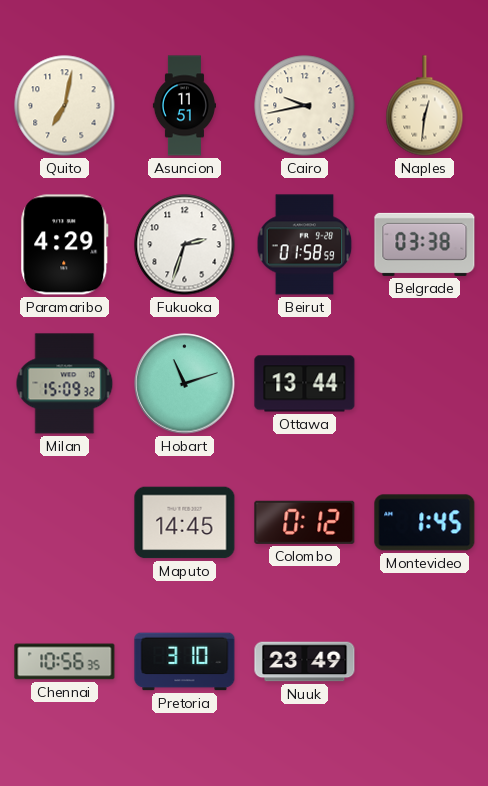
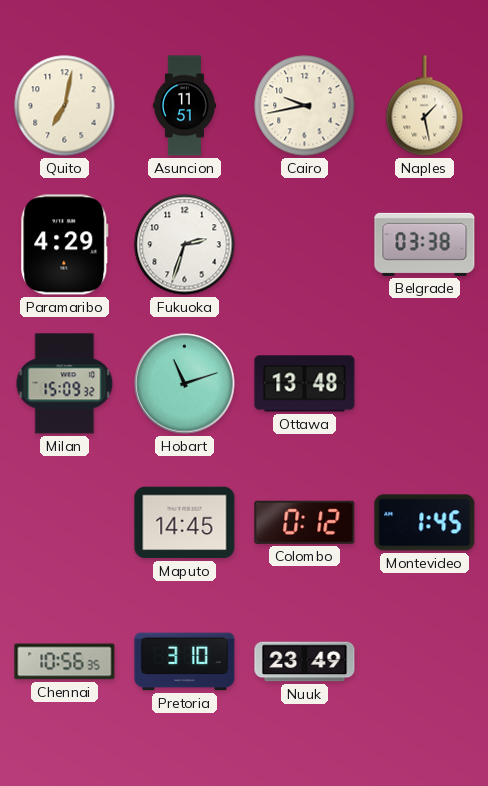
Naples: 12:31 -> 1:28 (425, 106)
Beirut: 01:58 -> none (305, 245)
Ottawa: 13:44 -> 13:48 (305, 384)
